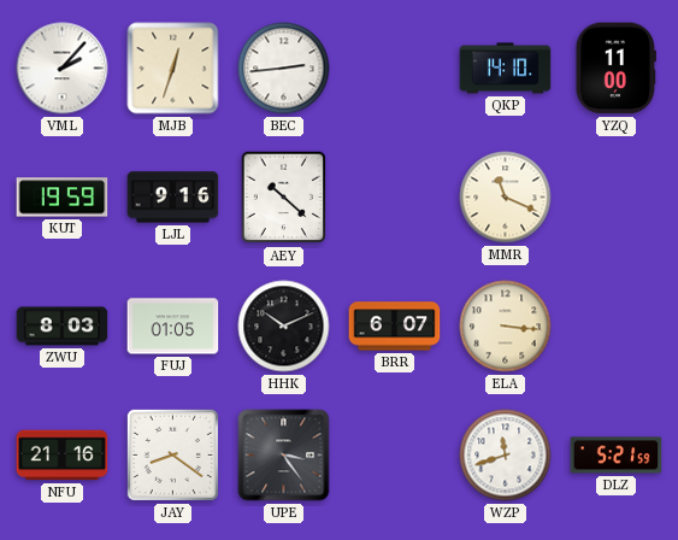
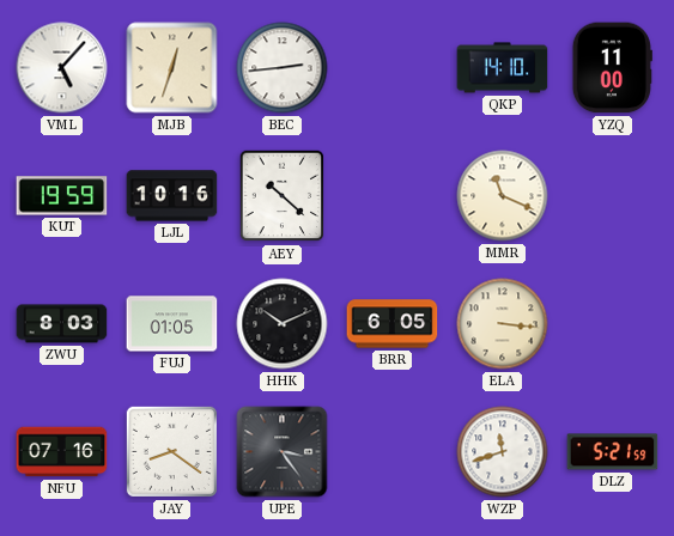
VML: 2:07 -> 5:07 (62, 68)
LJL: 9:16 -> 10:16 (172, 196)
BRR: 6:07 -> 6:05 (393, 324)
NFU: 21:16 -> 07:16 (62, 452)
